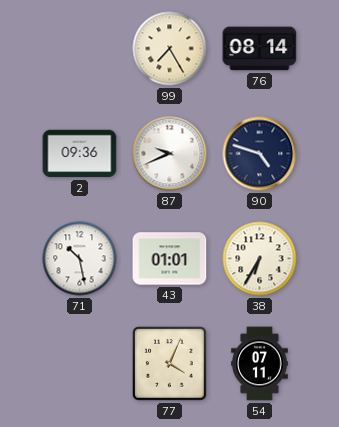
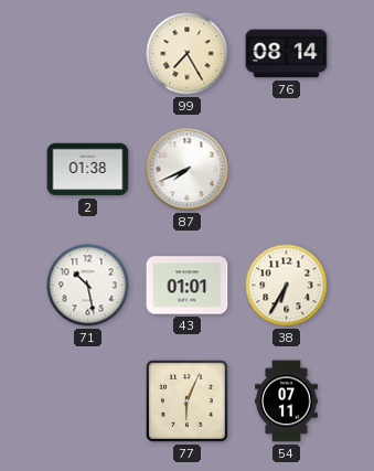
2: 09:36 -> 01:38 (88, 170)
87: 9:41 -> 7:41 (188, 170)
90: 4:48 -> none (260, 154)
77: 4:04 -> 6:04 (188, 402)
